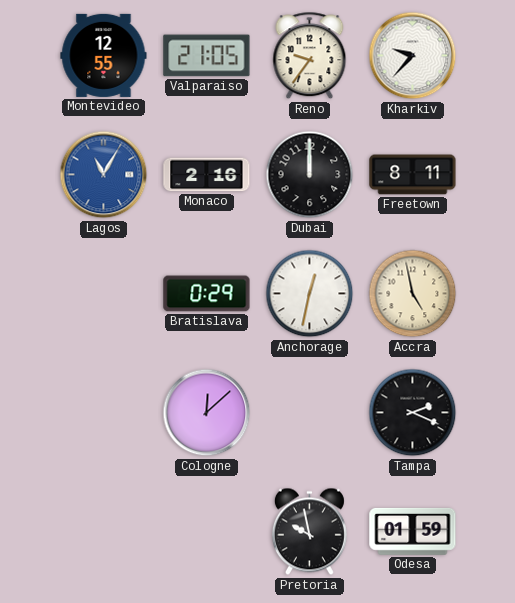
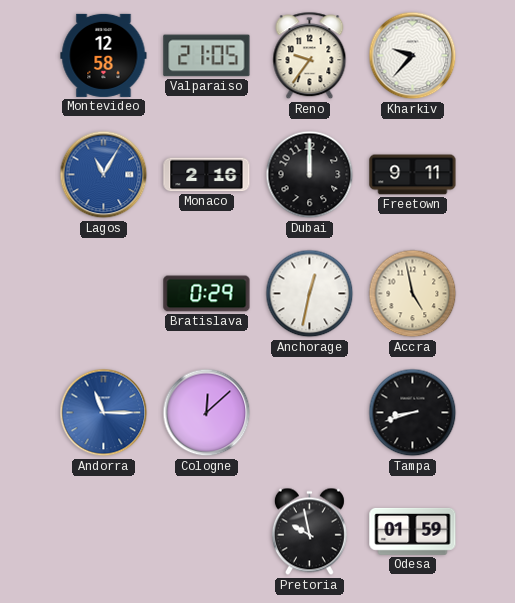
Montevideo: 12:55 -> 12:58 (104, 55)
Freetown: 8:11 -> 9:11 (413, 175)
Andorra: none -> 11:15 (104, 413)
Tampa: 2:19 -> 8:42 (413, 413)
